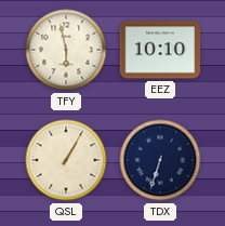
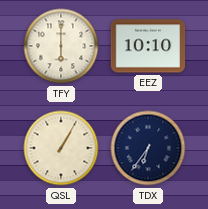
TFY: 5:58 -> 6:00 (61, 46)
TDX: 6:33 -> 6:36 (148, 148)
